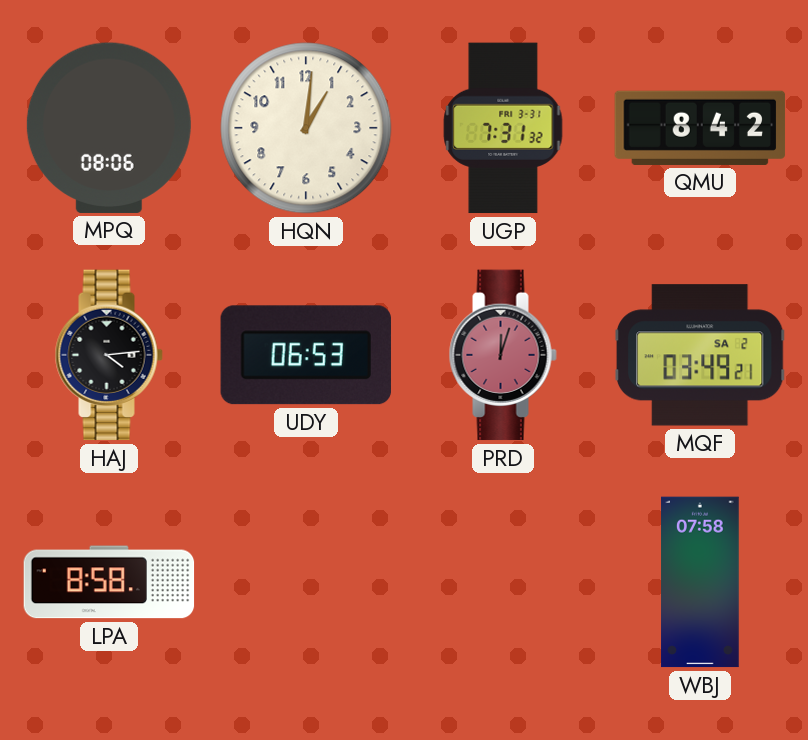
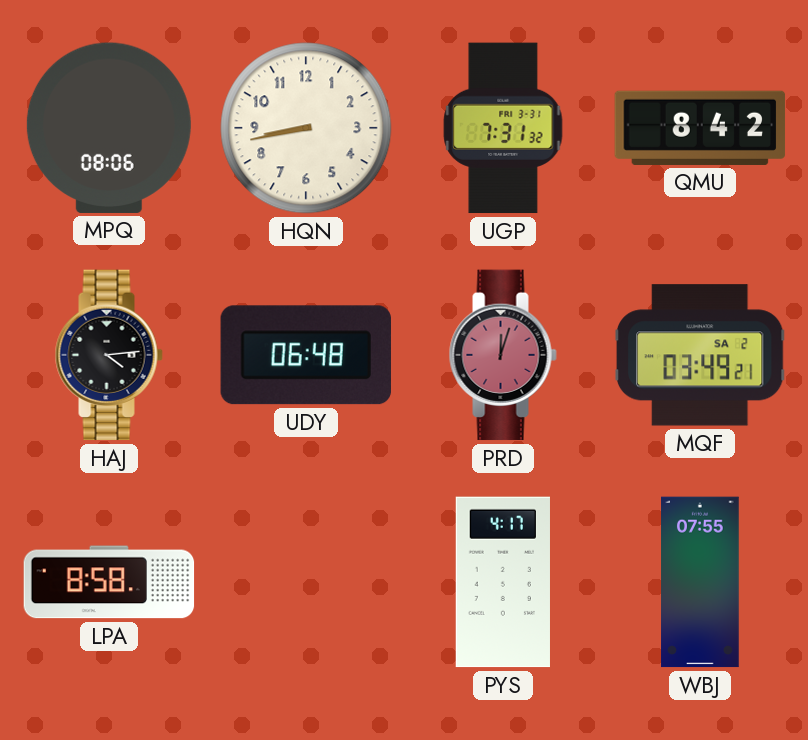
HQN: 1:01 -> 8:43 (306, 128)
UDY: 06:53 -> 06:48 (306, 355)
PYS: none -> 4:17 (503, 582)
WBJ: 07:58 -> 07:55 (700, 582)
